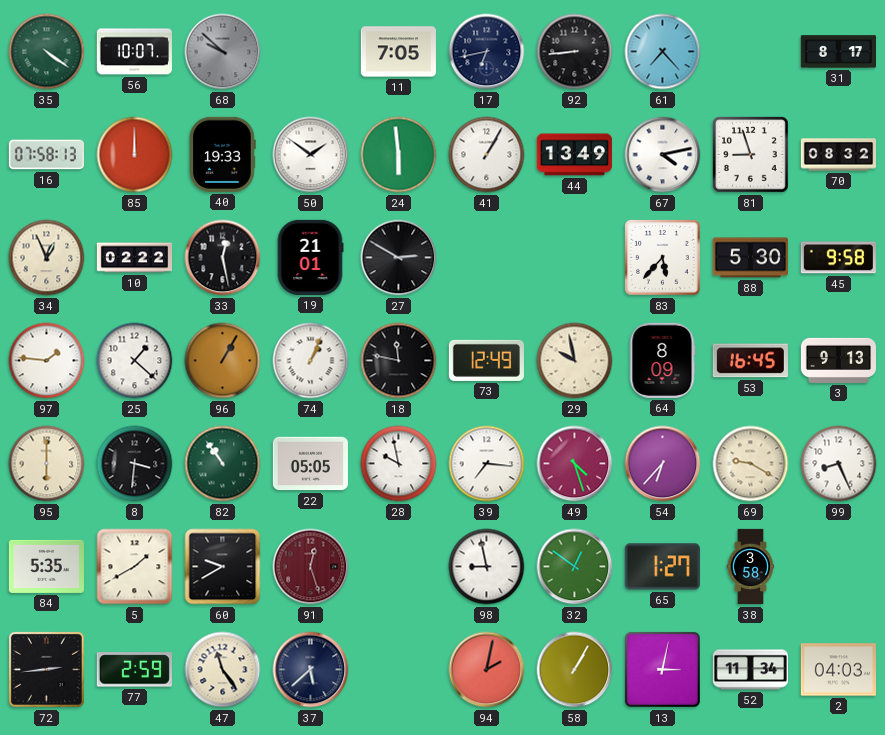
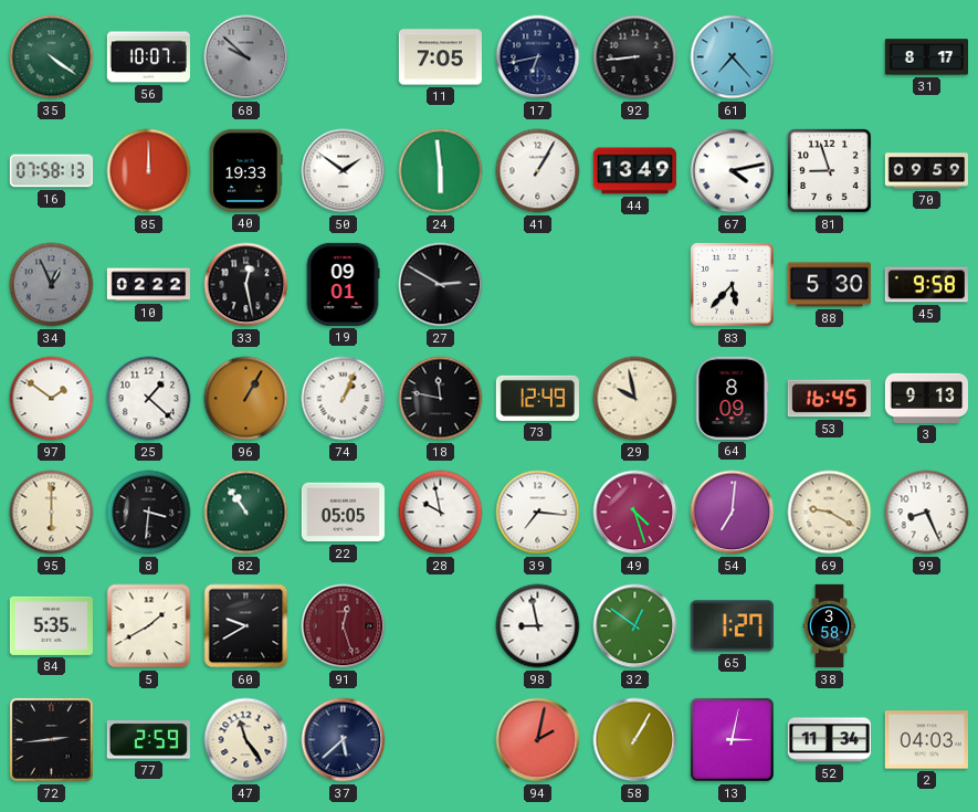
70: 08:32 -> 09:59 (926, 171)
34 dial: cream -> grey (52, 285)
19: 21:01 -> 09:01 (343, 284)
97: 1:46 -> 1:51 (52, 399)
54: 6:37 -> 7:01 (733, 513)
